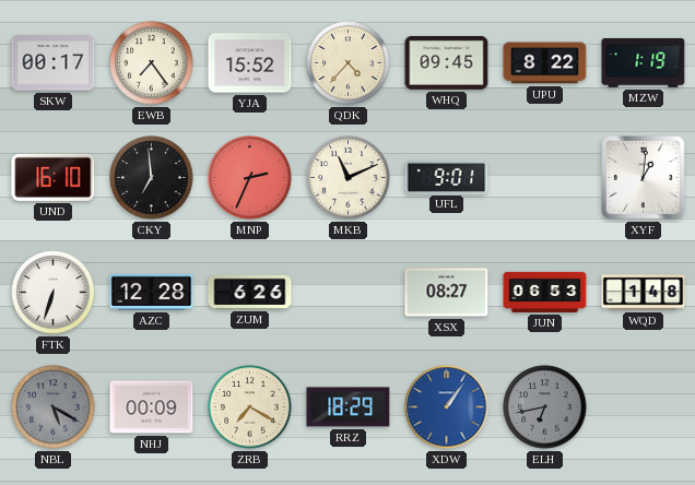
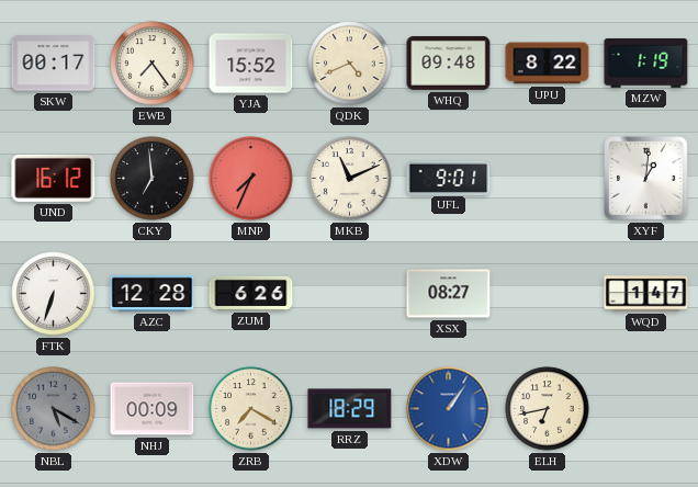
QDK: 4:37 -> 4:41 (350, 64)
WHQ: 09:45 -> 09:48 (449, 63)
UND: 16:10 -> 16:12 (54, 178)
MNP: 2:34 -> 7:34 (251, 179)
JUN: 06:53 -> none (545, 292)
WQD: 1:48 -> 1:47 (646, 294)
ELH dial: grey -> cream (548, 409)
